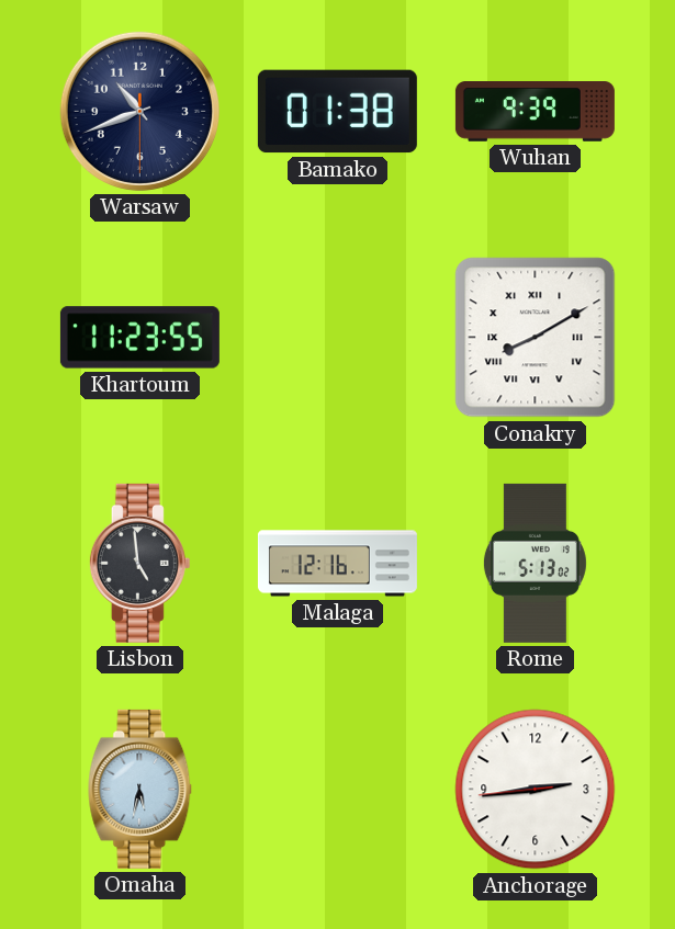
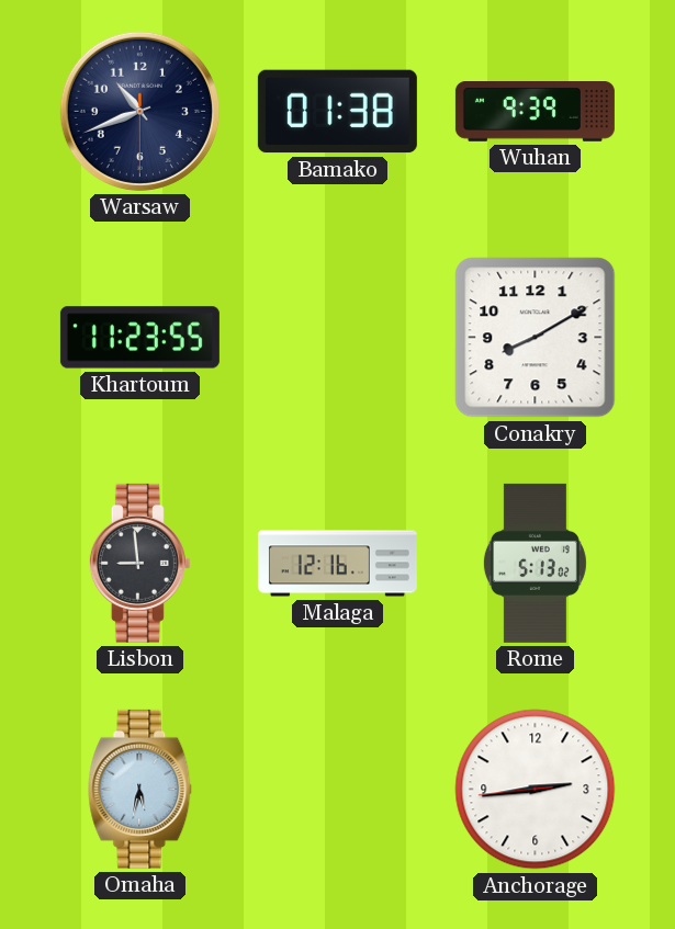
Conakry numerals: Roman -> Arabic (536, 338)
Lisbon: 4:59 -> 8:59 (139, 563)
